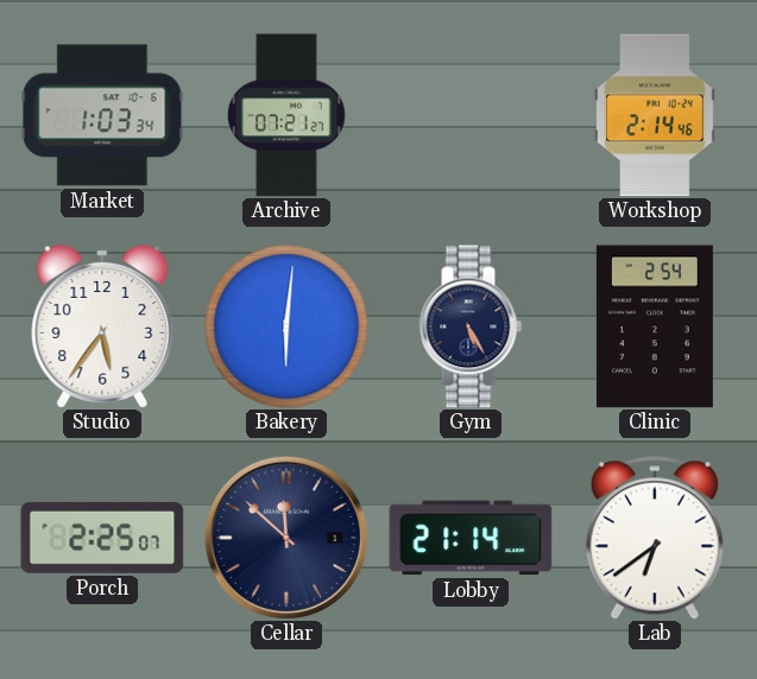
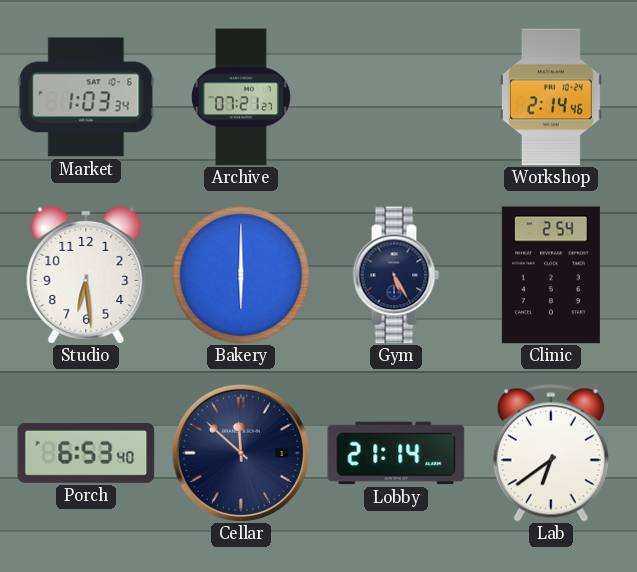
Studio: 5:36 -> 6:29 (86, 275)
Bakery: 6:01 -> 6:00 (241, 275)
Porch: 2:25 -> 6:53 (86, 453)
